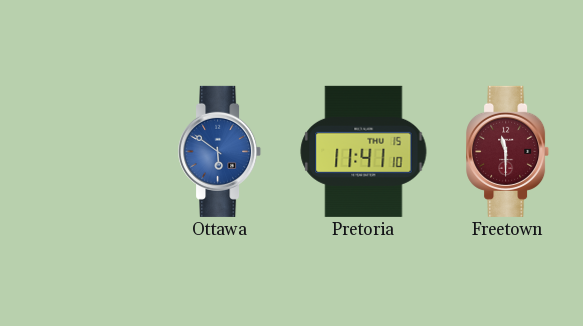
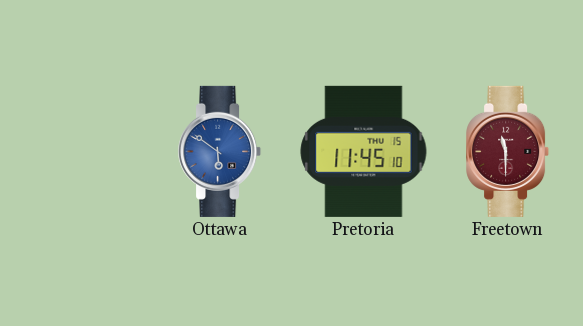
Pretoria: 11:41 -> 11:45 (364, 151)
